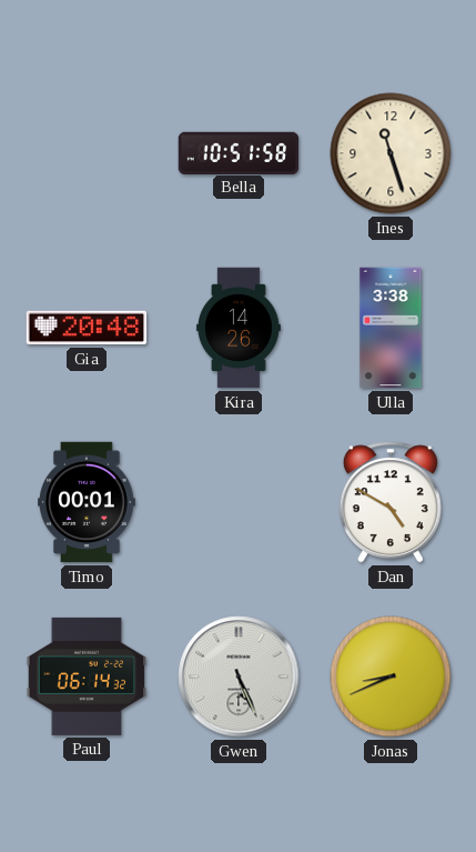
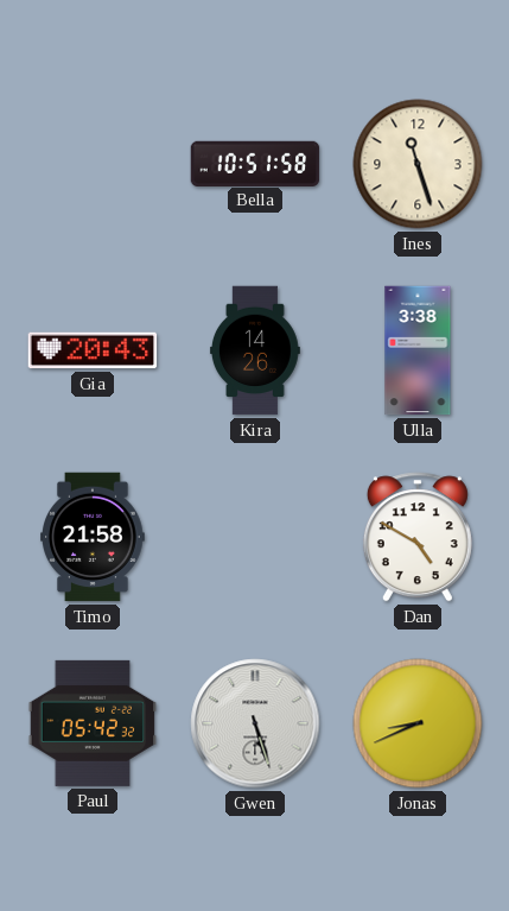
Gia: 20:48 -> 20:43 (93, 350)
Timo: 00:01 -> 21:58 (93, 537)
Paul: 06:14 -> 05:42 (93, 723)
Gwen: 5:26 -> 5:27 (255, 723)
